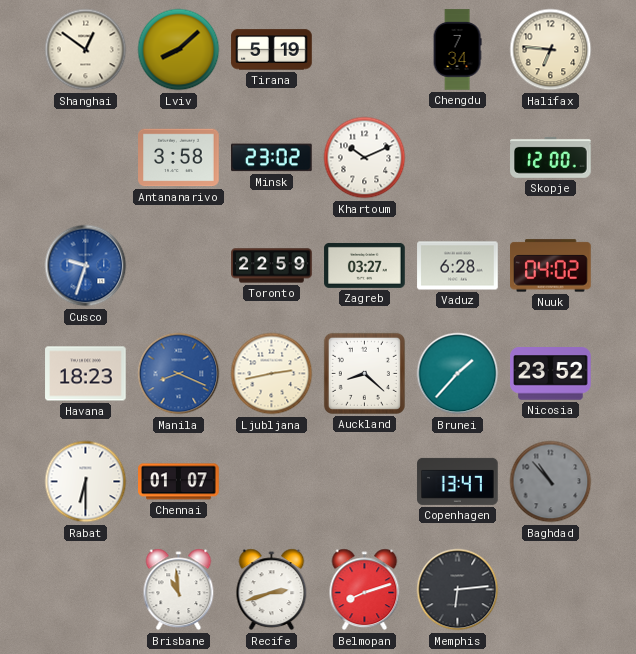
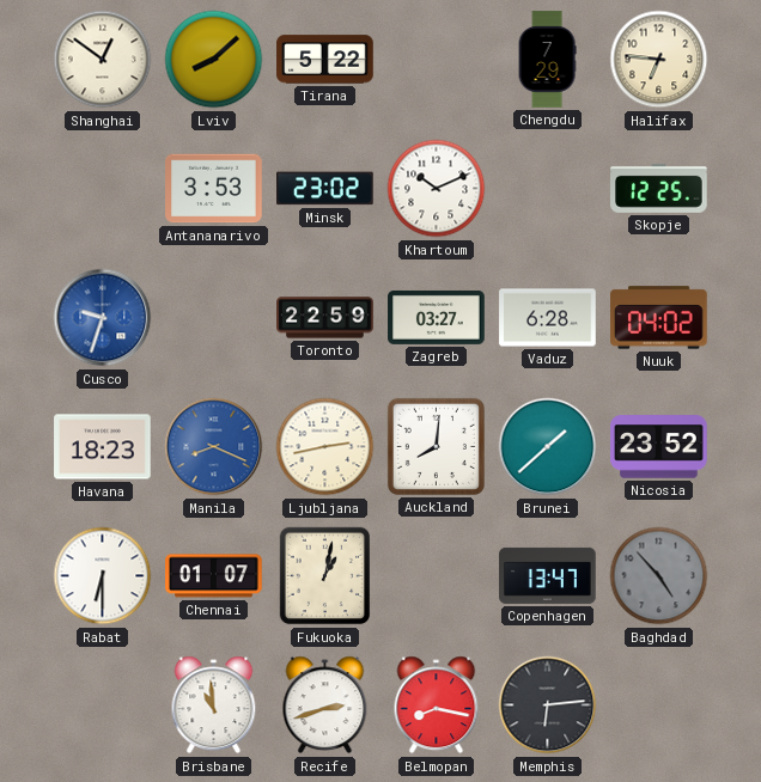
Tirana: 5:19 -> 5:22 (325, 60)
Chengdu: 7:34 -> 7:29 (547, 60)
Antananarivo: 3:58 -> 3:53 (214, 189)
Skopje: 12:00 -> 12:25 (659, 188)
Auckland: 8:22 -> 8:01 (436, 446)
Brunei: 1:37 -> 1:38 (548, 447)
Fukuoka: none -> 1:02 (325, 576)
Baghdad: 10:53 -> 4:53 (659, 576)
Belmopan: 8:12 -> 8:17 (437, 705)
